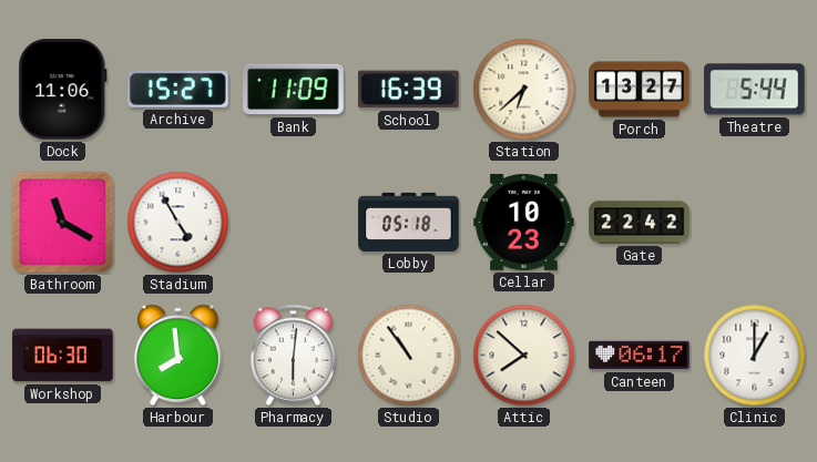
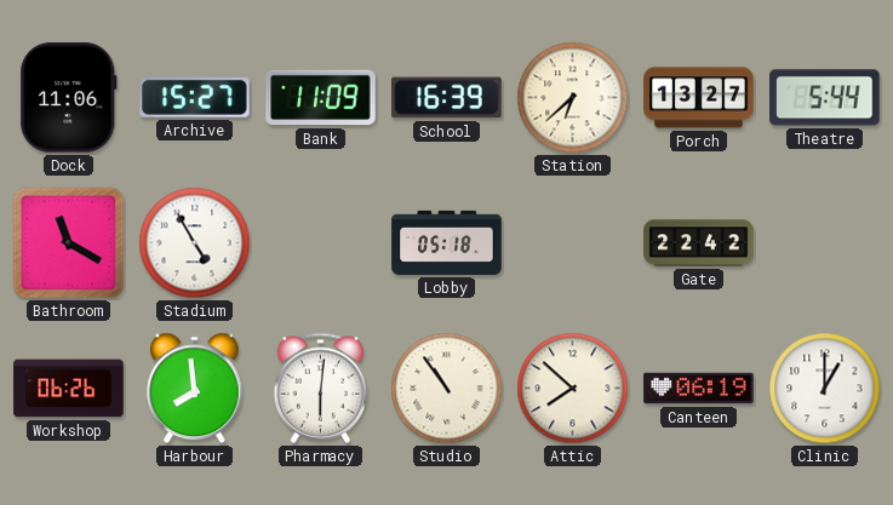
Cellar: 10:23 -> none (524, 222)
Workshop: 06:30 -> 06:26 (69, 389)
Canteen: 06:17 -> 06:19 (699, 389)
